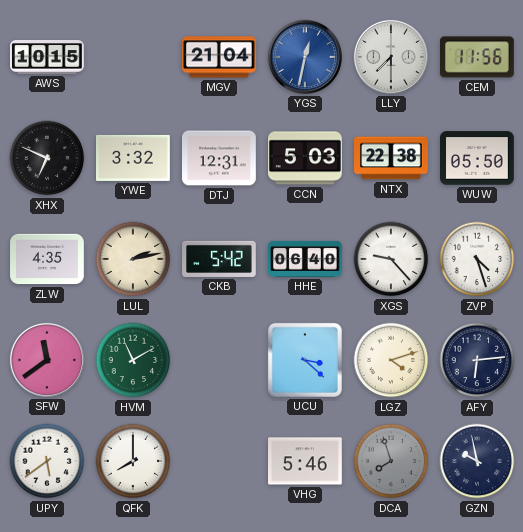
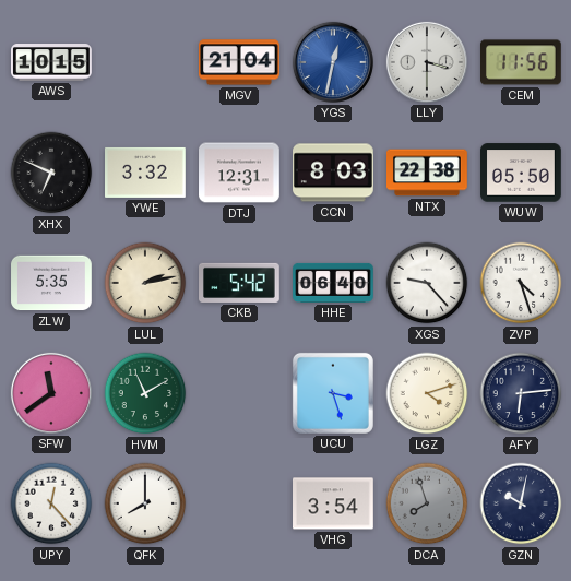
LLY: 7:30 -> 3:30 (427, 62)
CCN: 5:03 -> 8:03 (334, 173)
ZLW: 4:35 -> 5:35 (51, 283)
UCU: 3:22 -> 3:27 (333, 393)
UPY: 5:39 -> 12:23 (51, 503)
VHG: 5:46 -> 3:54 (334, 503)
GZN: 9:58 -> 10:02 (521, 503)
